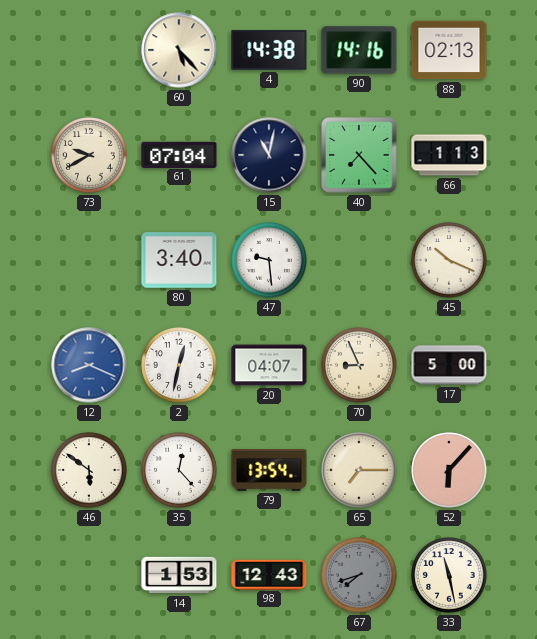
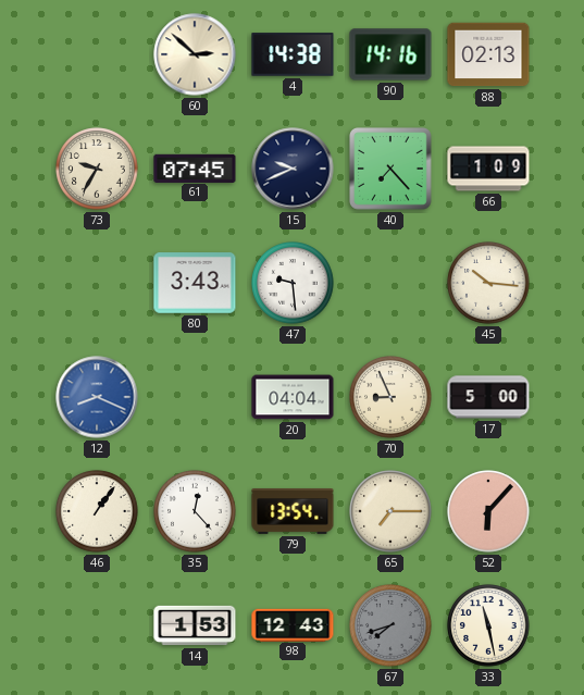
60: 5:23 -> 2:52 (195, 54)
73: 9:40 -> 9:35 (97, 169)
61: 07:04 -> 07:45 (195, 167)
15: 11:02 -> 9:41 (293, 169)
66: 1:13 -> 1:09 (488, 169)
80: 3:40 -> 3:43 (195, 283)
45: 10:19 -> 10:16 (488, 283)
2: 12:32 -> none (179, 365)
20: 04:07 -> 04:04 (293, 397)
46: 5:51 -> 1:06 (97, 511)
